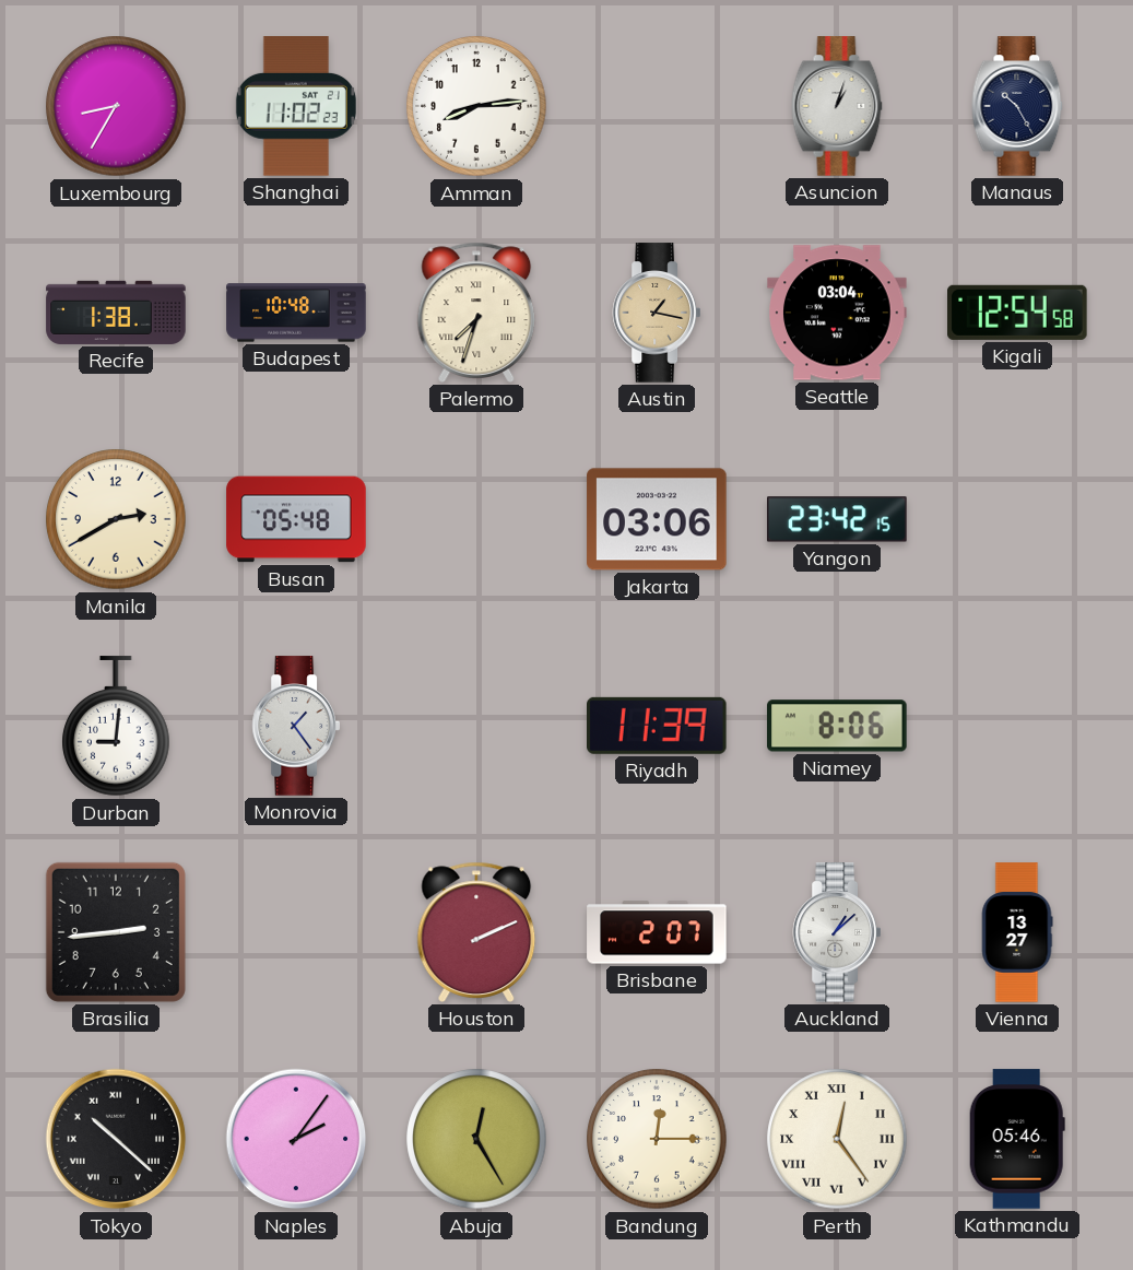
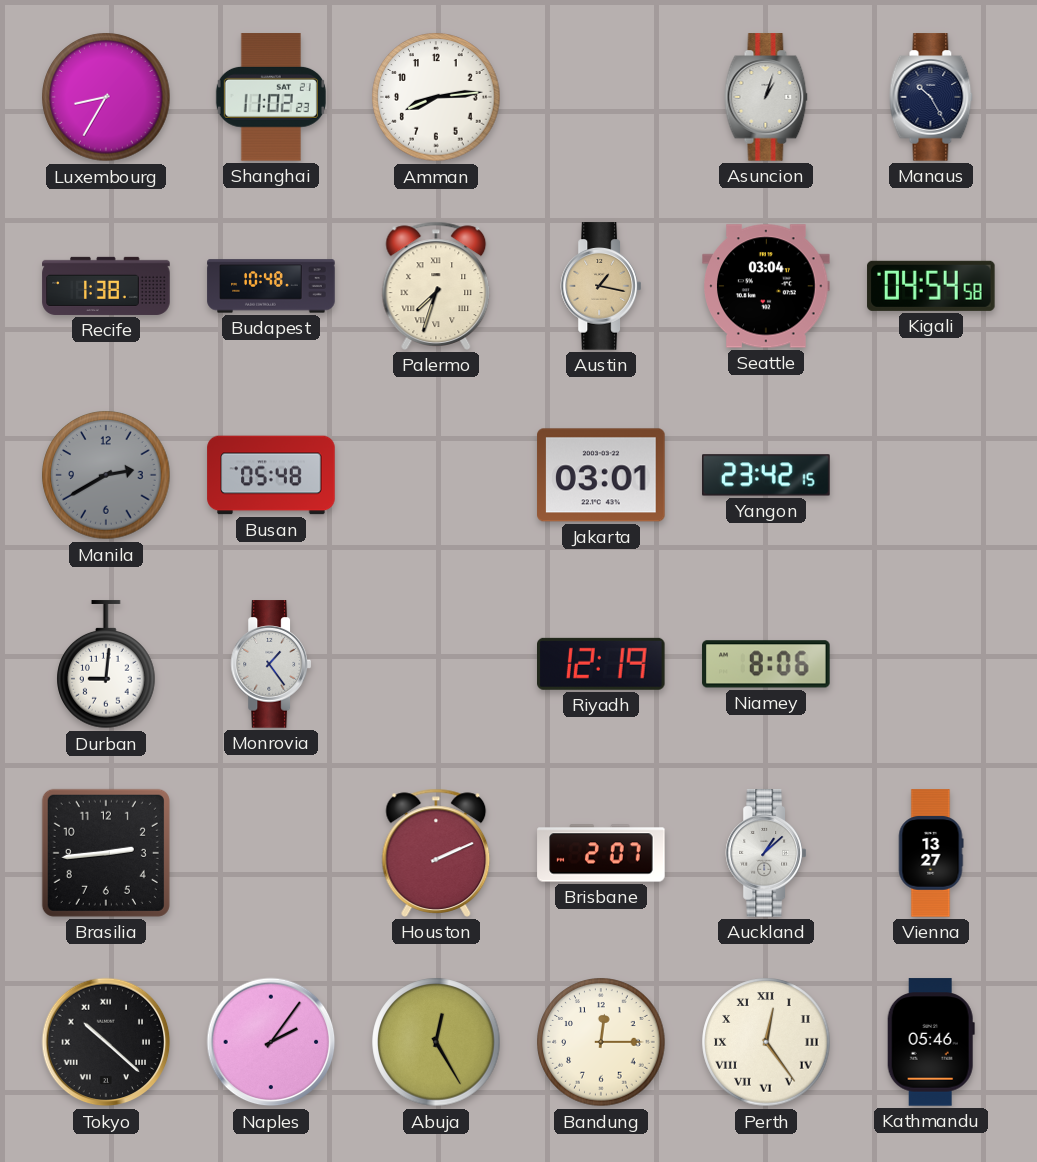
Kigali: 12:54 -> 04:54 (931, 286)
Manila dial: cream -> grey (106, 475)
Jakarta: 03:06 -> 03:01 (601, 475)
Riyadh: 11:39 -> 12:19 (602, 664)
